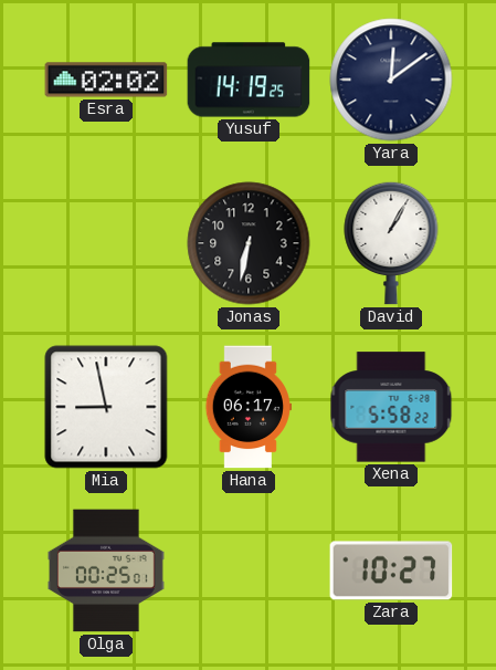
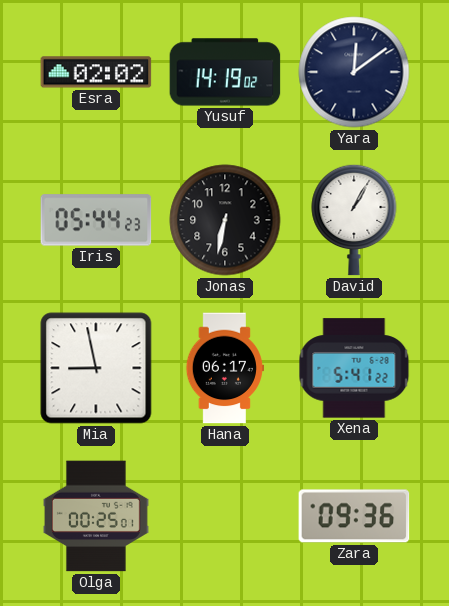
Yusuf: 14:19:25 -> 14:19:02 (225, 72)
Iris: none -> 05:44 (96, 220)
Xena: 5:58 -> 5:41 (354, 368)
Zara: 10:27 -> 09:36 (354, 516)
